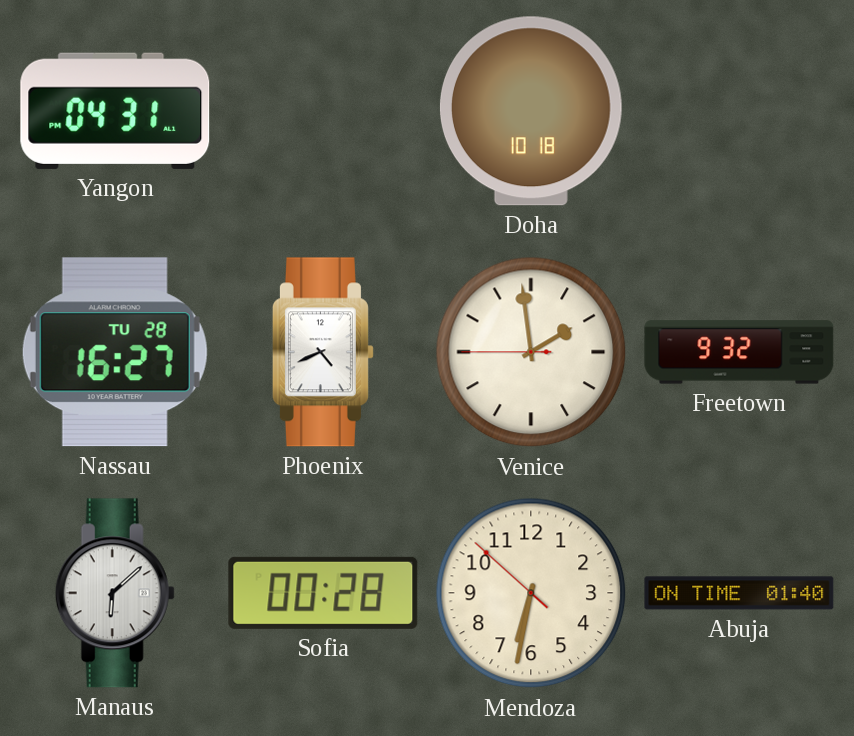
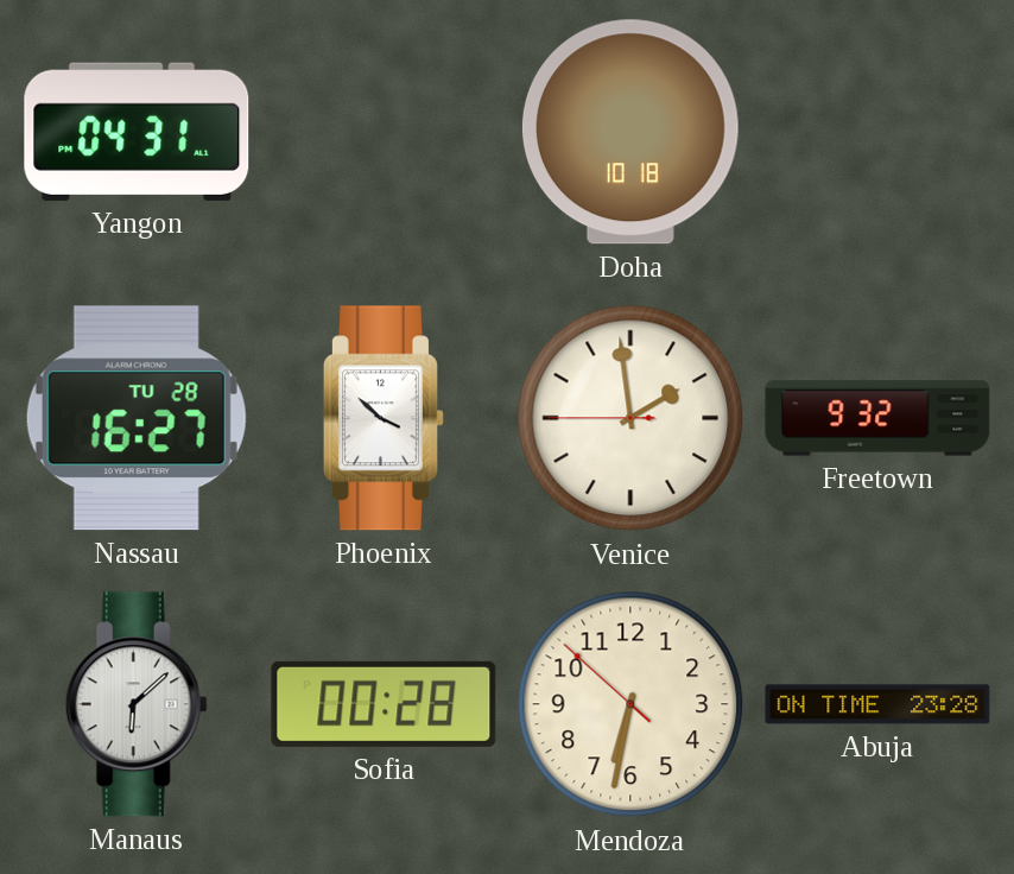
Phoenix: 4:41 -> 3:52 (384, 418)
Abuja: 01:40 -> 23:28 (877, 704)
